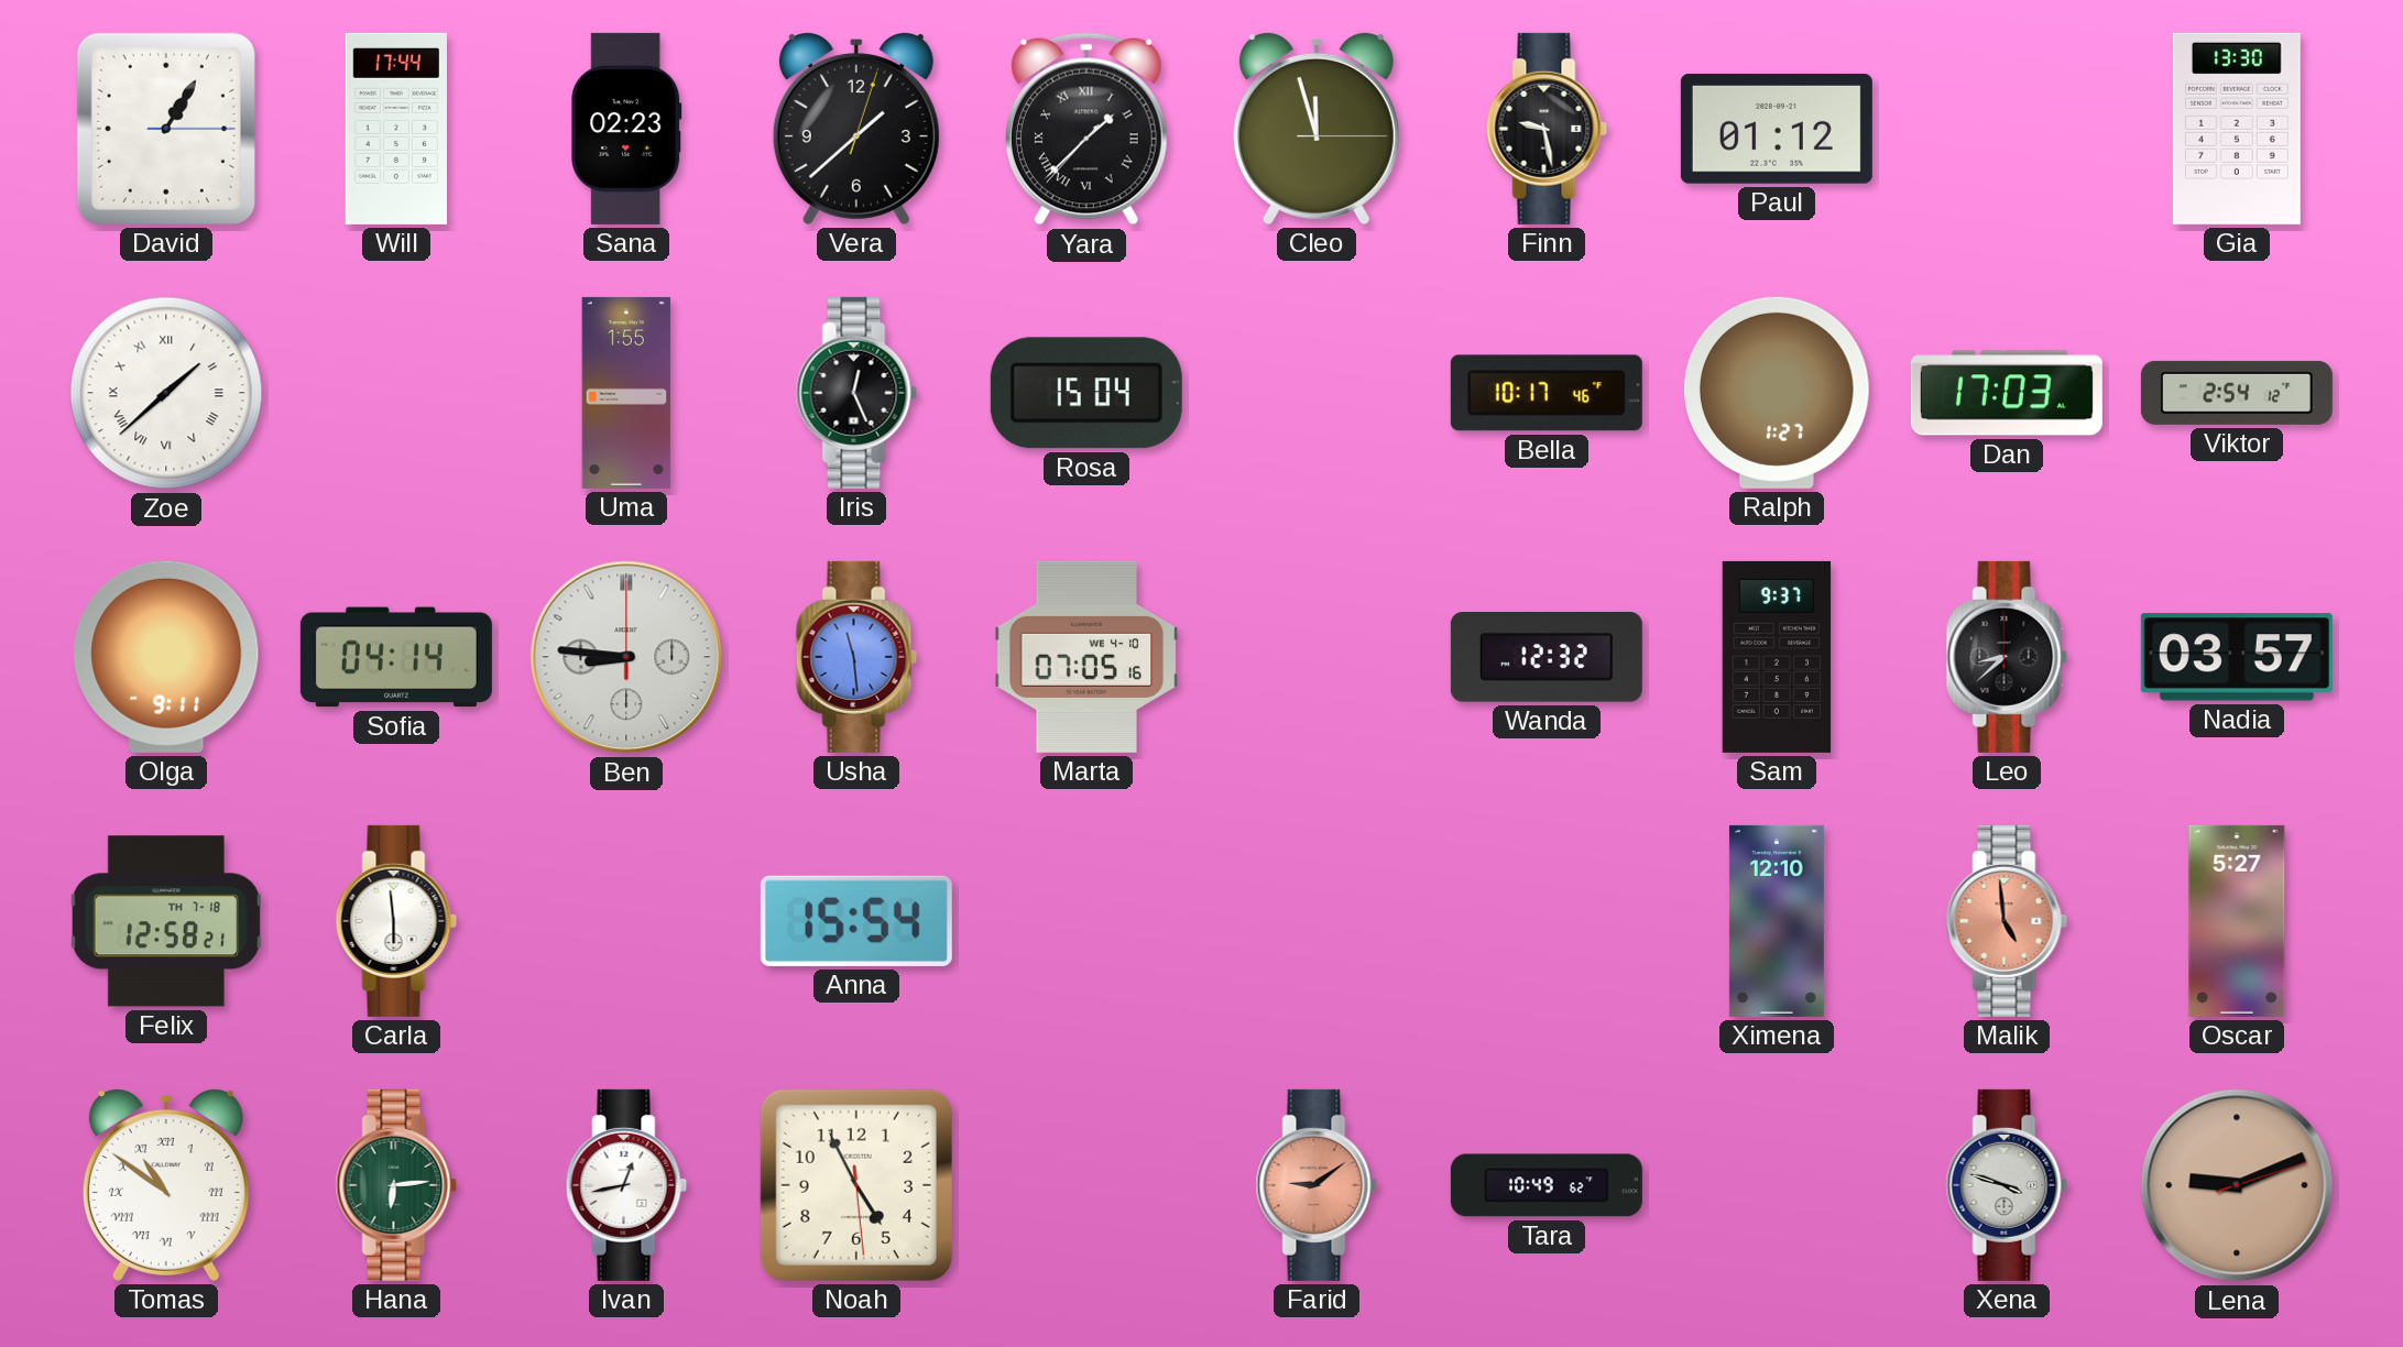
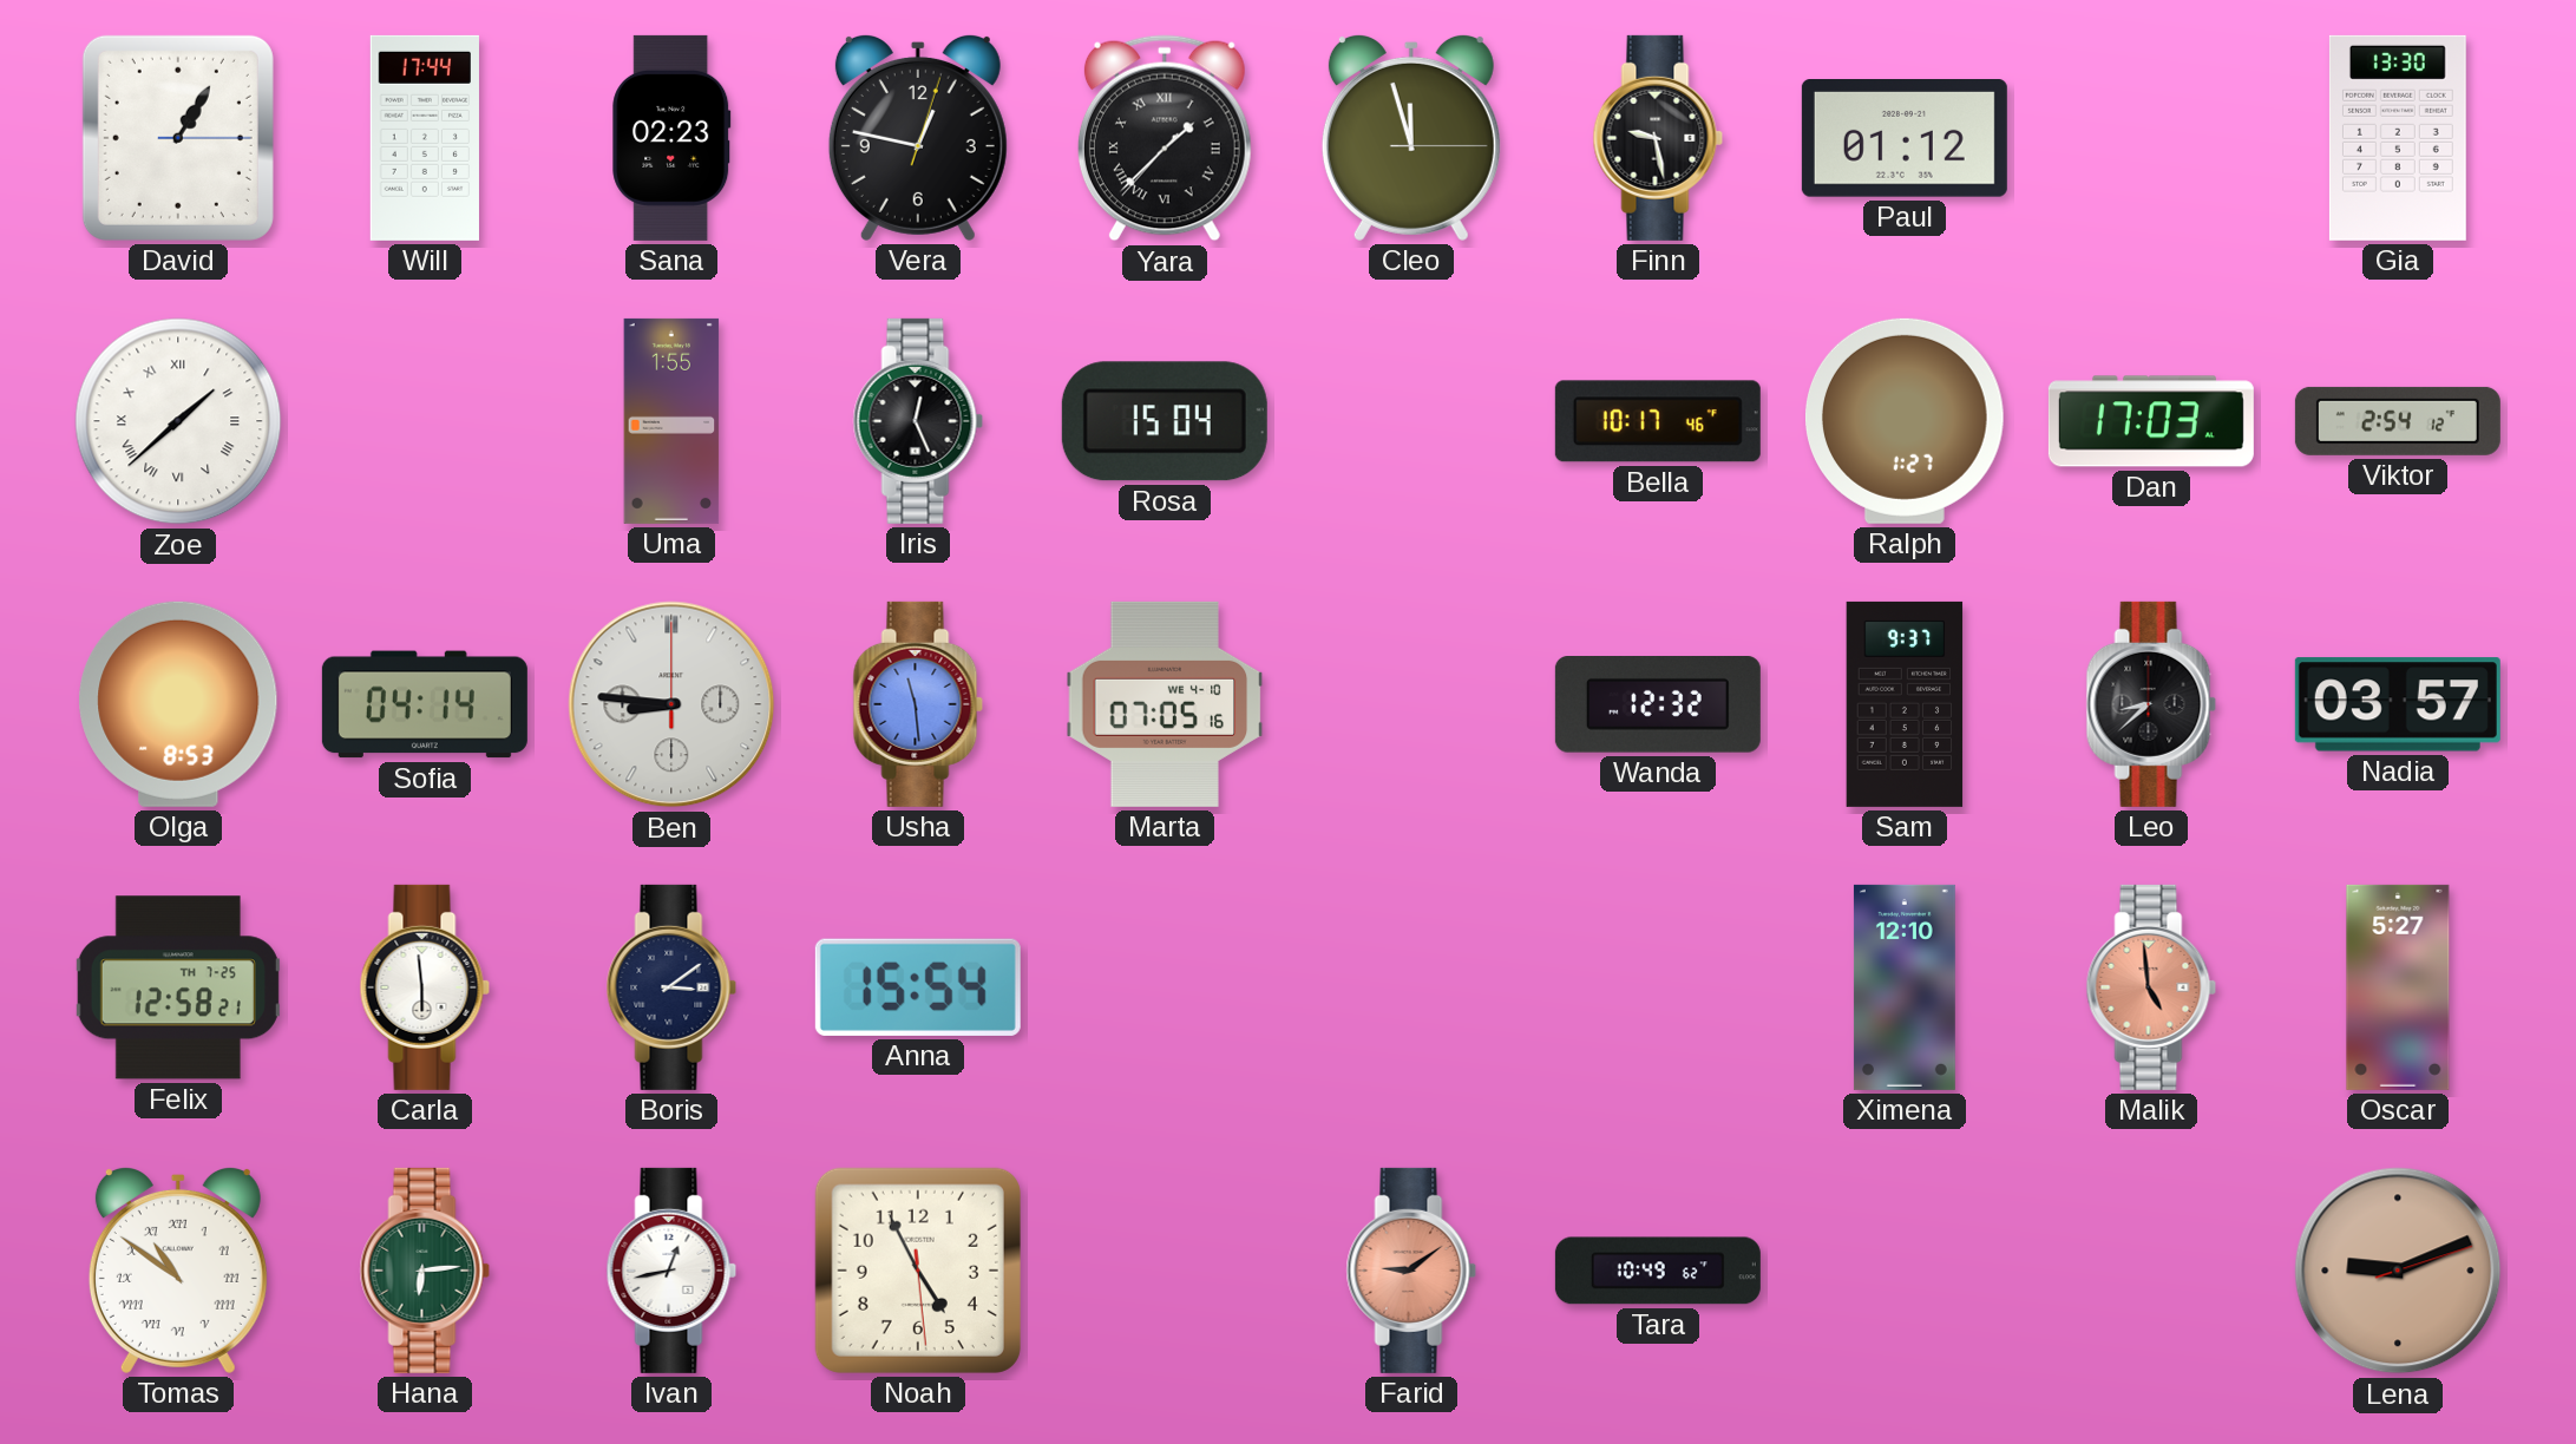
Vera: 1:38 -> 12:47 (918, 137)
Olga: 9:11 -> 8:53 (178, 704)
Felix date: TH 7-18 -> TH 7-25 (178, 987)
Boris: none -> 3:09 (671, 987)
Xena: 3:48 -> none (2007, 1185)
